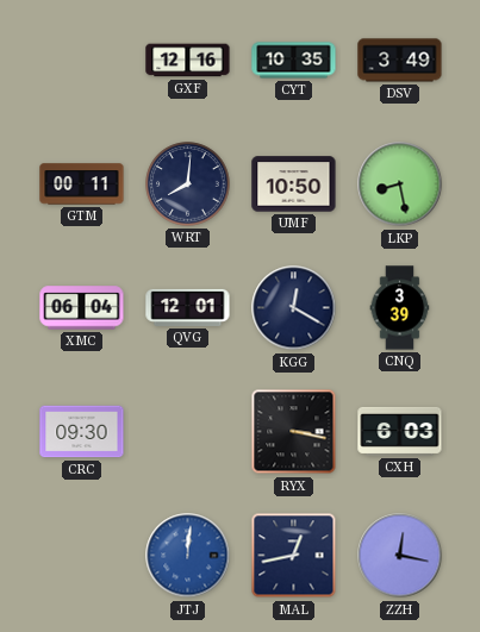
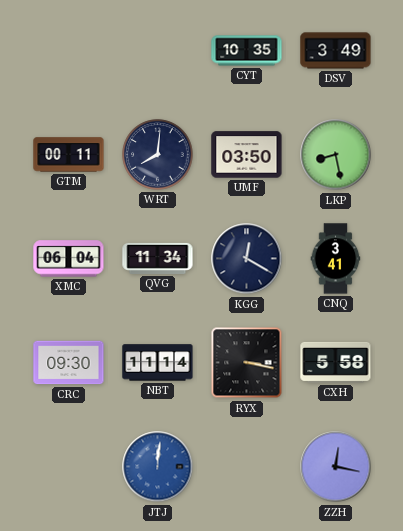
GXF: 12:16 -> none (188, 61)
UMF: 10:50 -> 03:50 (247, 155)
QVG: 12:01 -> 11:34 (158, 258)
CNQ: 3:39 -> 3:41 (336, 259)
NBT: none -> 11:14 (158, 363)
CXH: 6:03 -> 5:58 (336, 362)
MAL: 12:43 -> none (294, 556)
